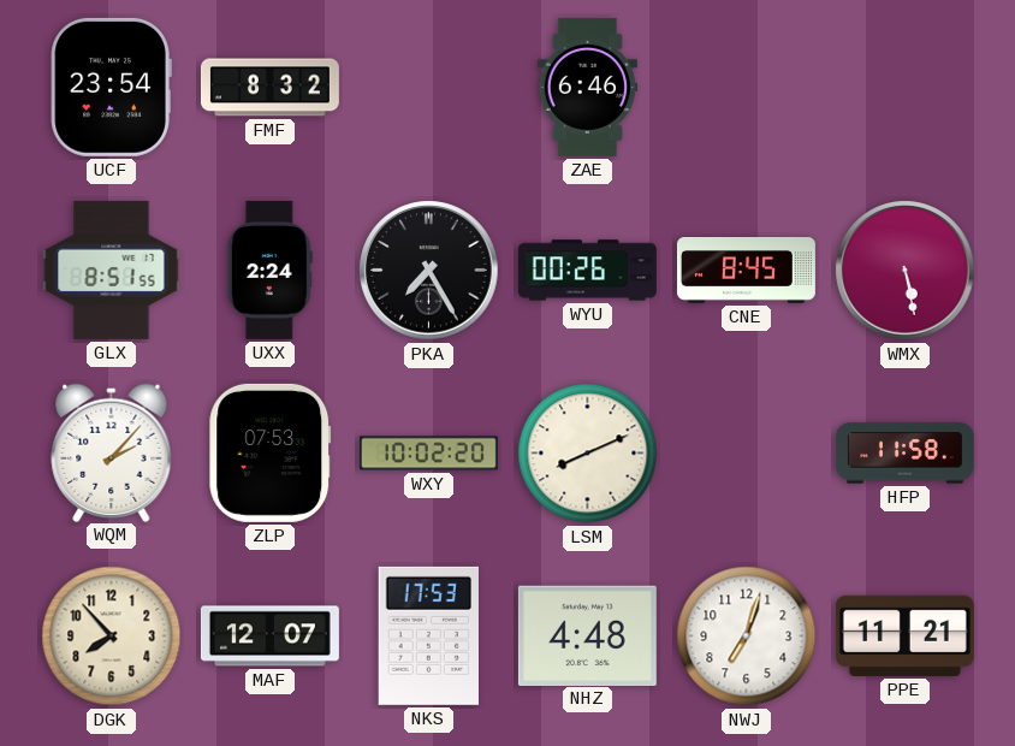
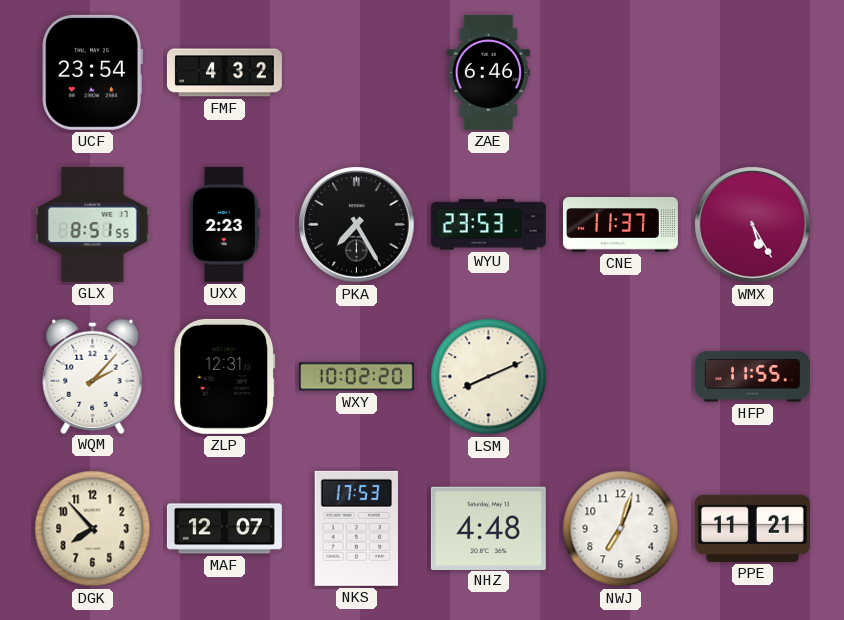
FMF: 8:32 -> 4:32 (224, 73)
UXX: 2:24 -> 2:23 (224, 224)
WYU: 00:26 -> 23:53 (488, 225)
CNE: 8:45 -> 11:37 (620, 225)
WMX: 5:28 -> 5:25 (753, 225)
ZLP: 07:53 -> 12:31 (225, 376)
HFP: 11:58 -> 11:55 (752, 377)
